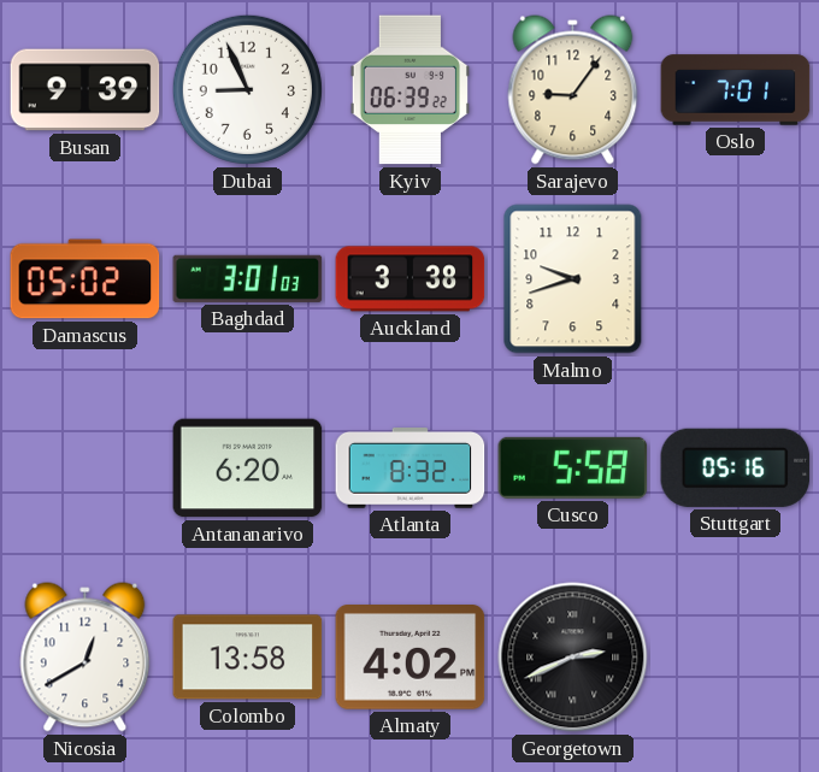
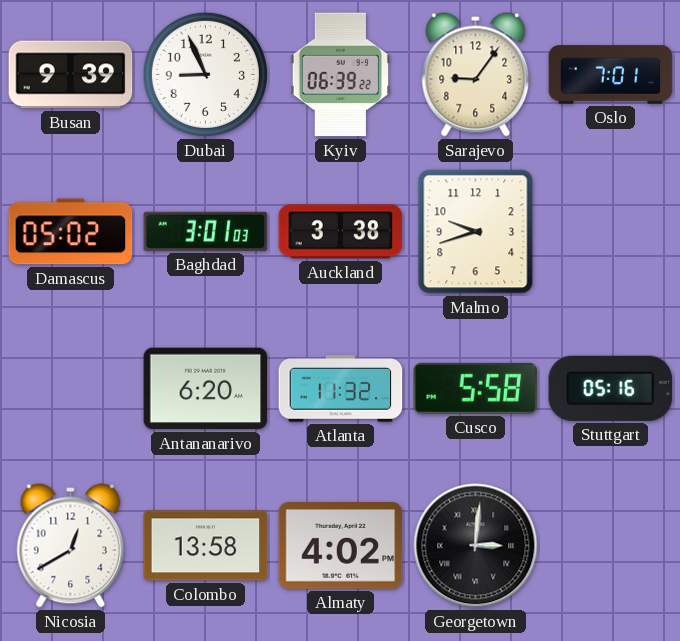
Atlanta: 8:32 -> 11:32 (341, 389)
Georgetown: 2:41 -> 3:01 (476, 546)
